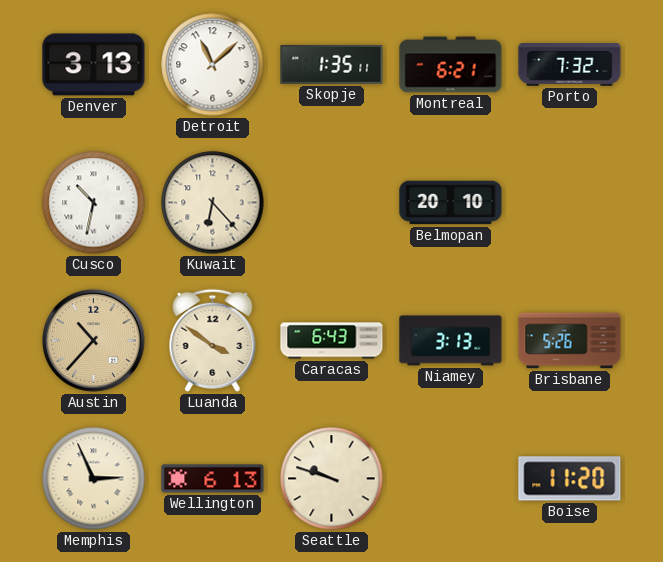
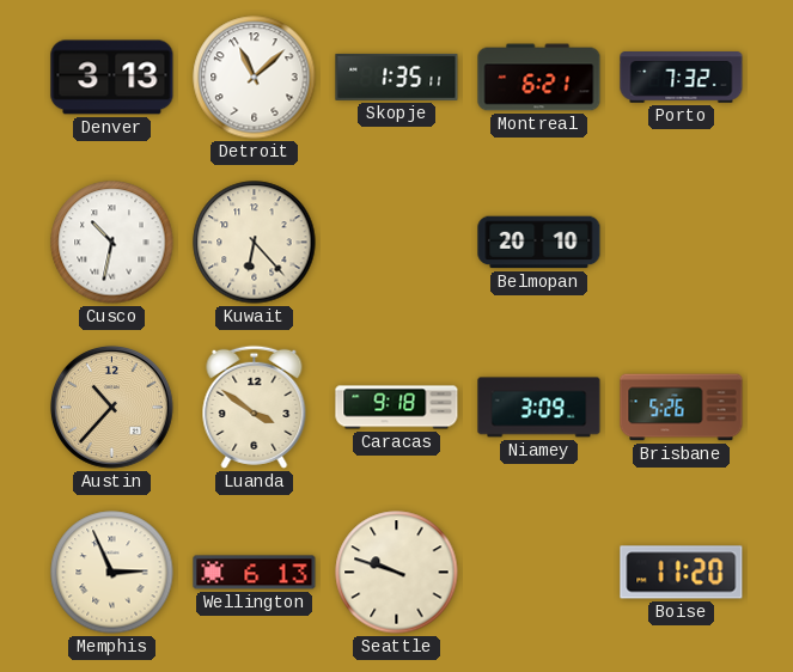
Caracas: 6:43 -> 9:18 (397, 408)
Niamey: 3:13 -> 3:09 (539, 408)
